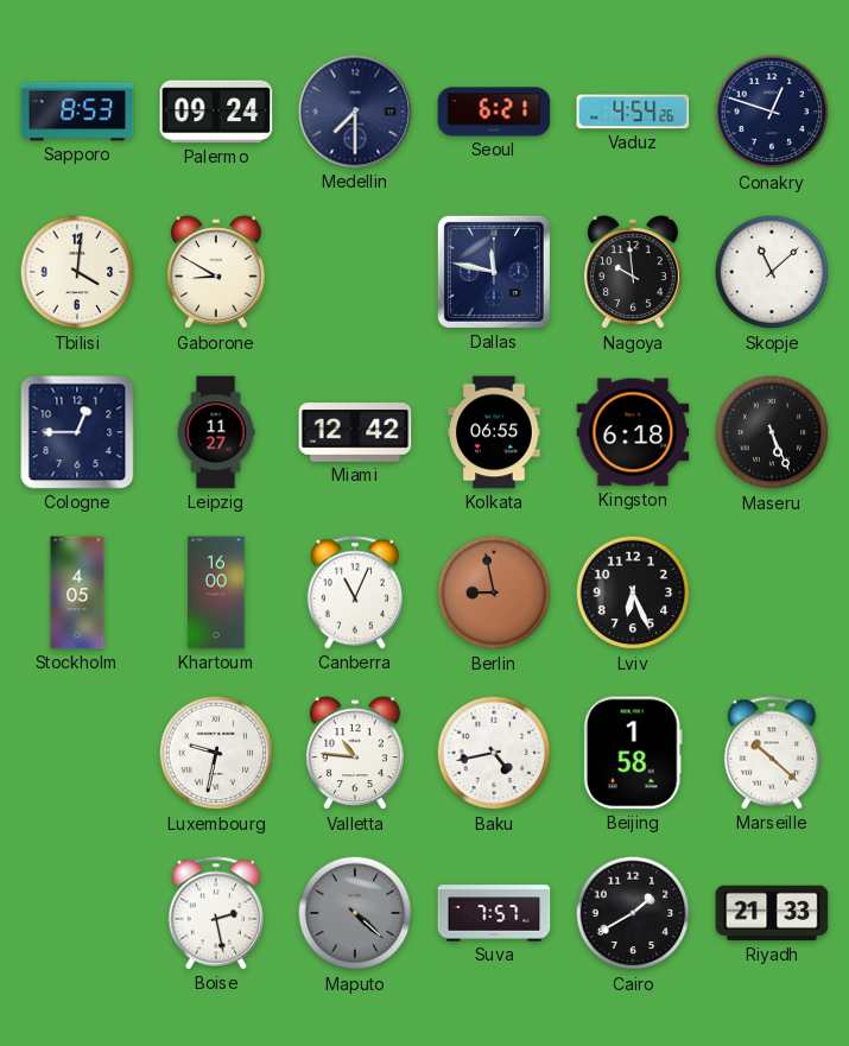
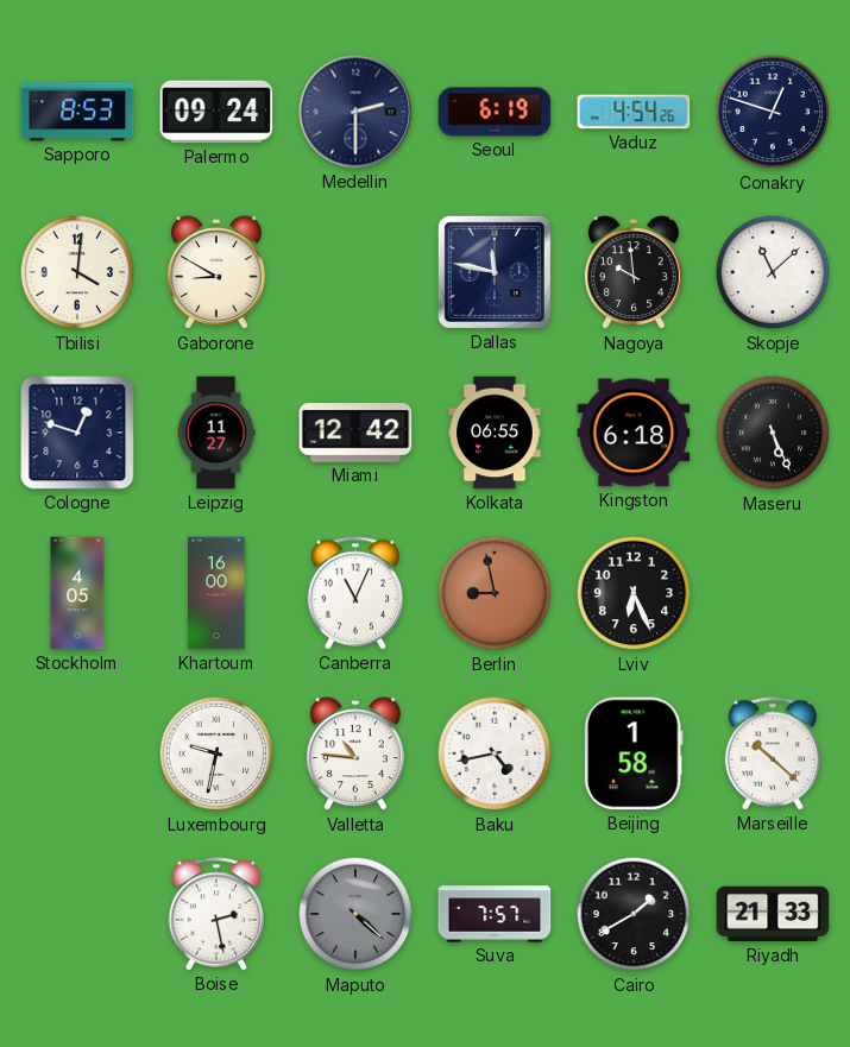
Medellin: 7:30 -> 2:30 (355, 112)
Seoul: 6:21 -> 6:19 (495, 112)
Cologne: 12:45 -> 12:48 (77, 433)
